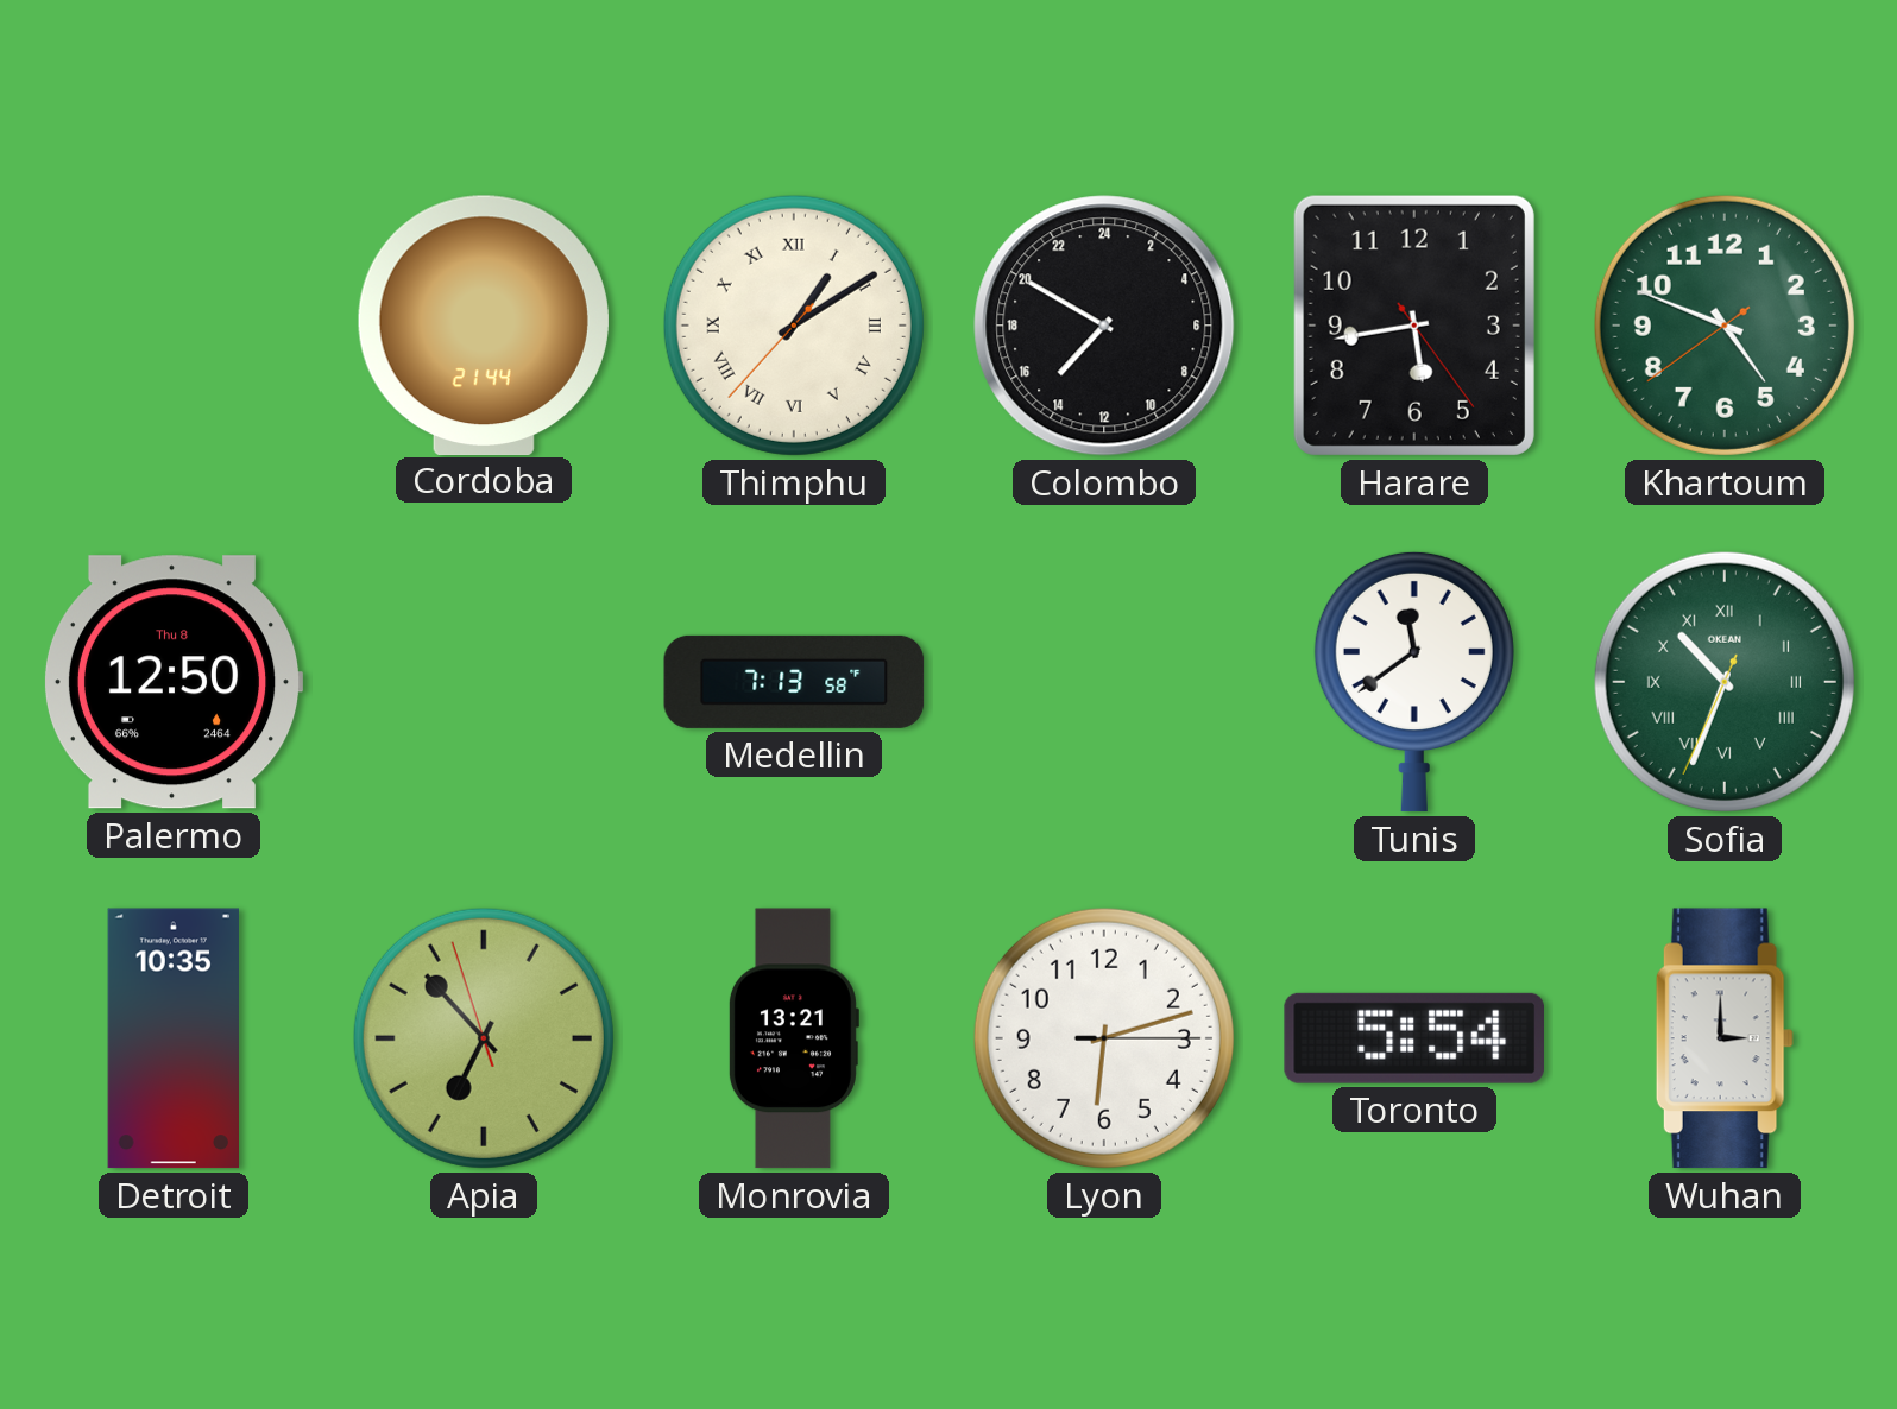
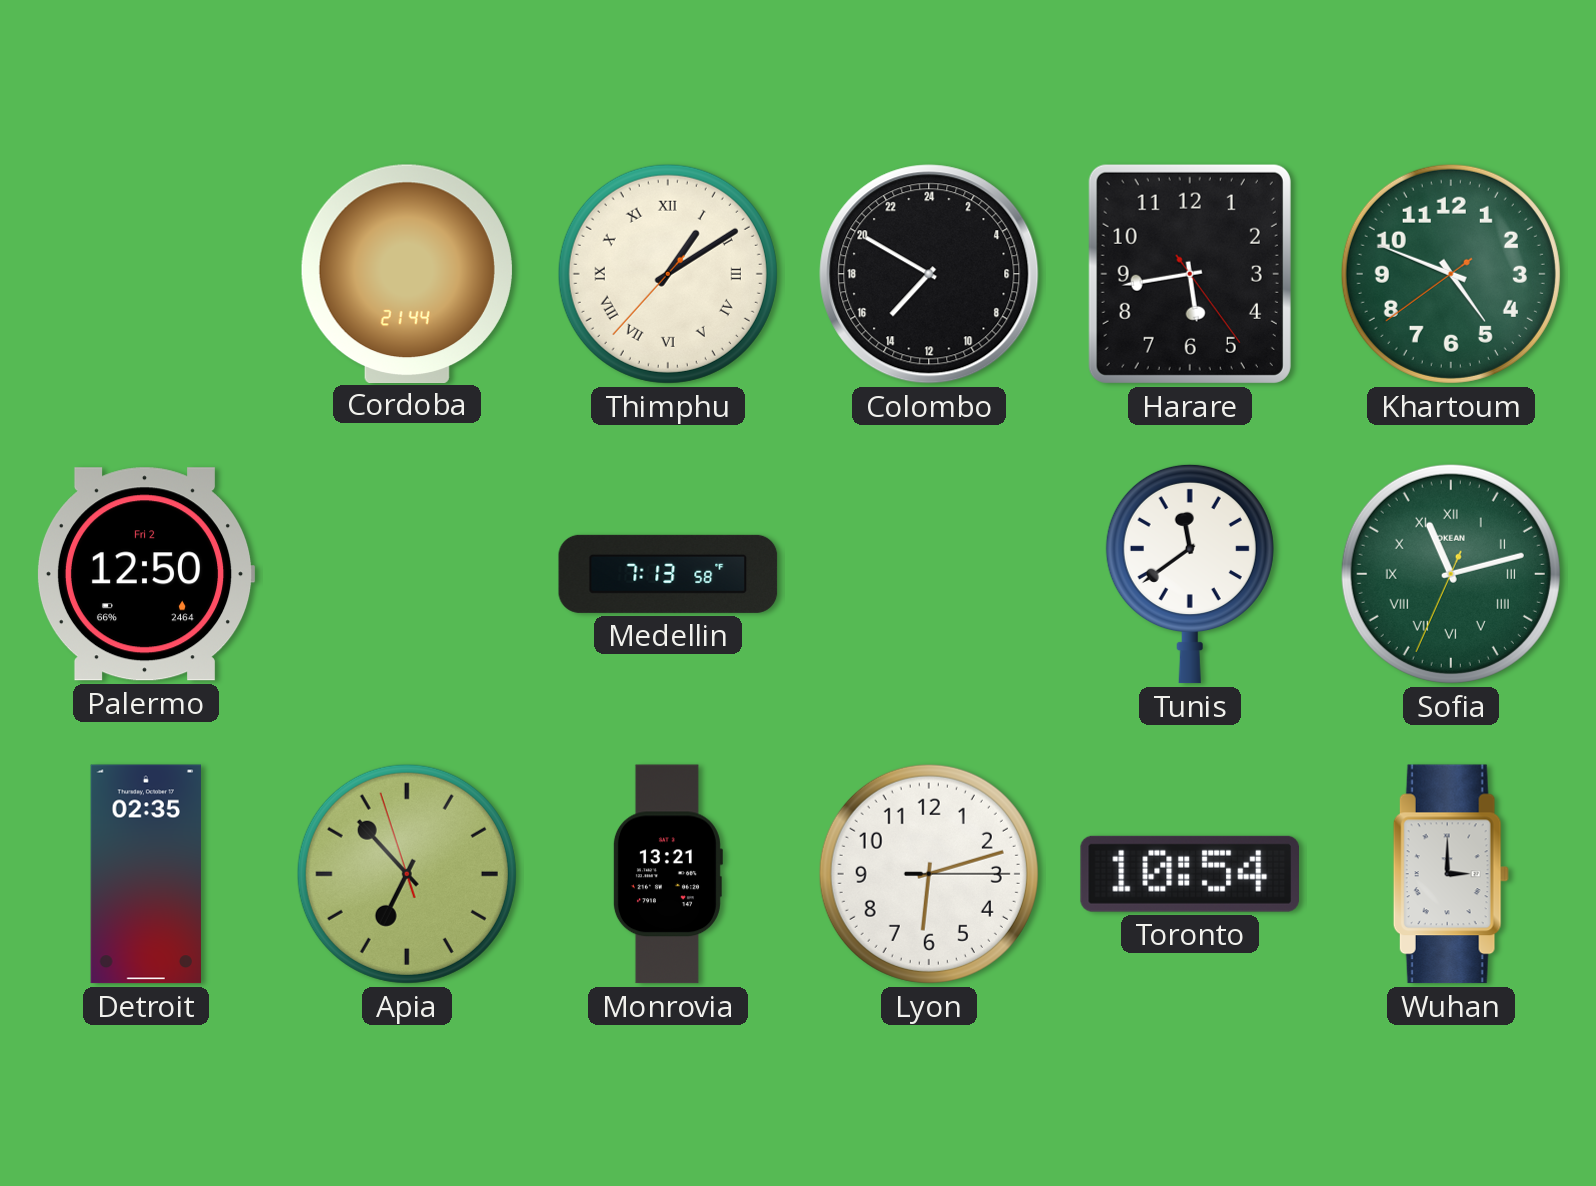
Palermo date: Thu 8 -> Fri 2 (146, 574)
Sofia: 10:33 -> 11:12 (1451, 574)
Detroit: 10:35 -> 02:35 (146, 874)
Toronto: 5:54 -> 10:54 (1189, 874)
